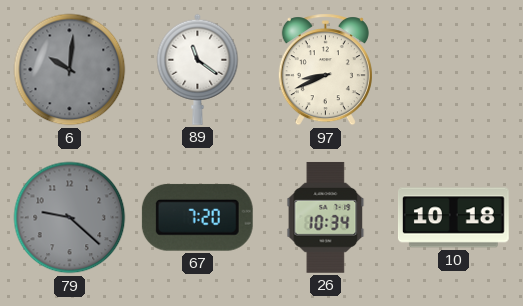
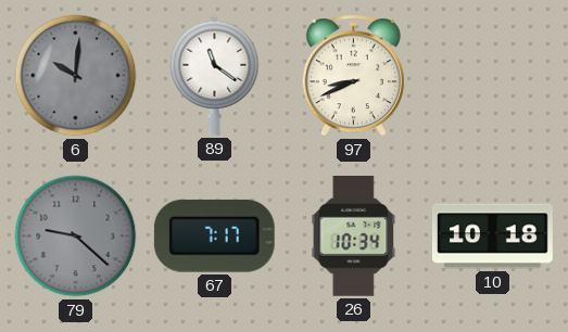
67: 7:20 -> 7:17 (214, 235)
